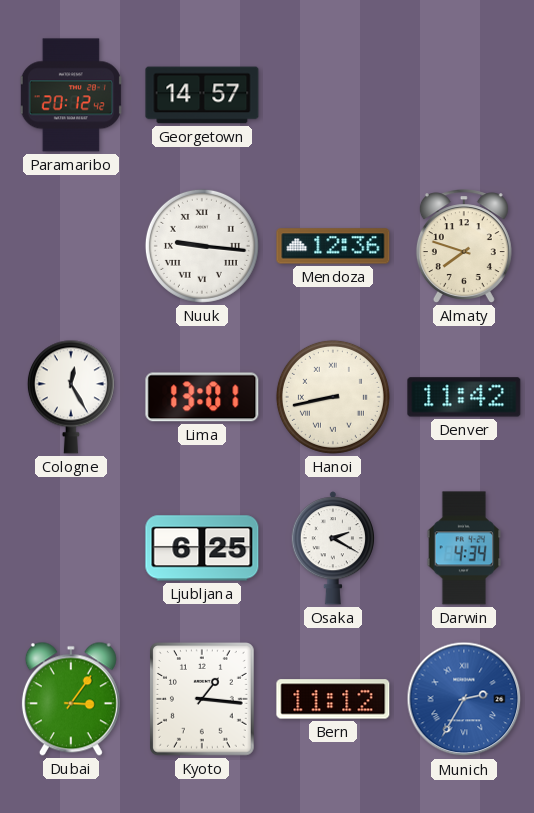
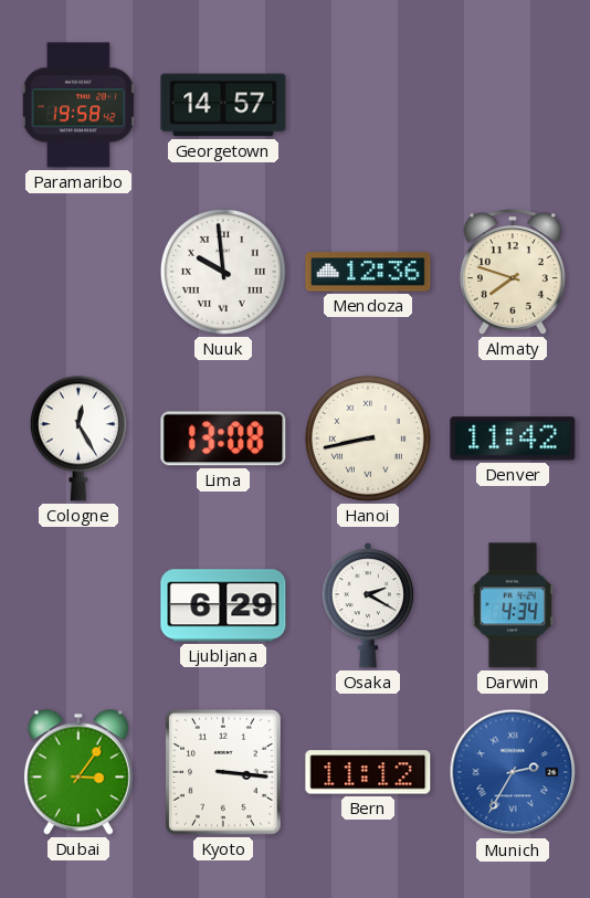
Paramaribo: 20:12 -> 19:58 (78, 105)
Nuuk: 9:16 -> 9:59 (223, 272)
Lima: 13:01 -> 13:08 (223, 439)
Ljubljana: 6:25 -> 6:29 (223, 605)
Kyoto: 1:16 -> 3:16 (224, 773)
